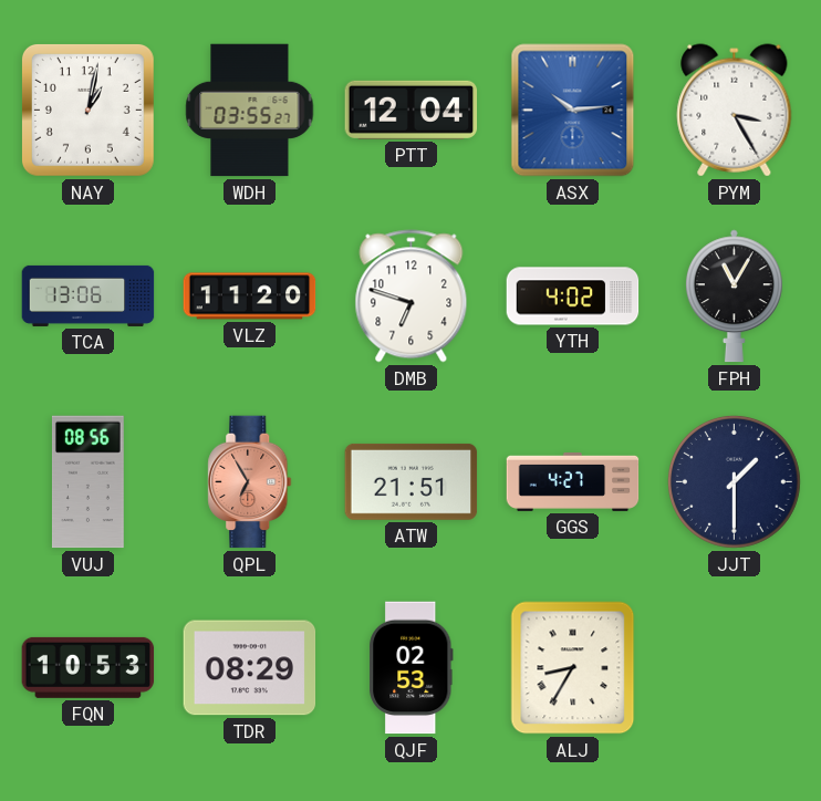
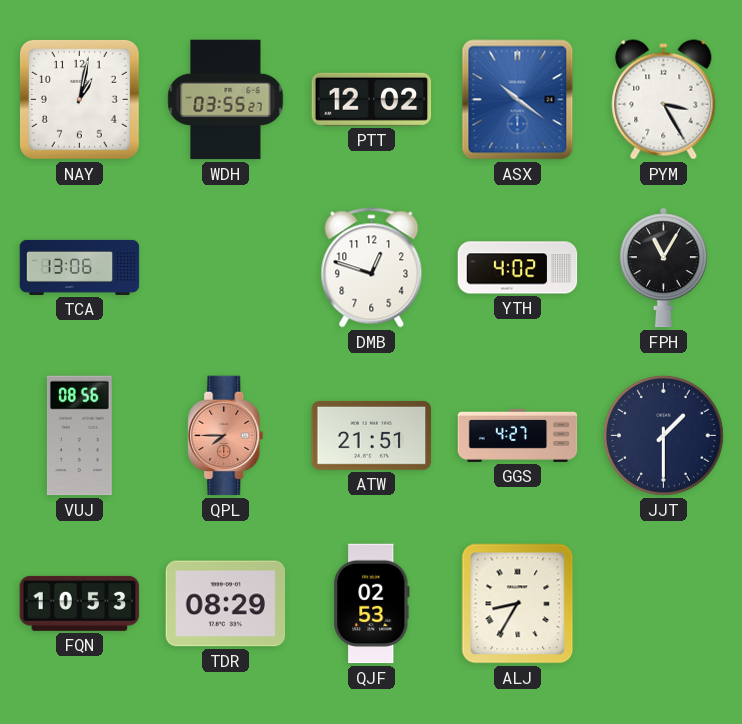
PTT: 12:04 -> 12:02 (372, 99)
ASX: 10:14 -> 10:21 (518, 100)
VLZ: 11:20 -> none (250, 297)
DMB: 6:48 -> 12:48 (372, 268)
QPL: 6:55 -> 7:45 (226, 436)
